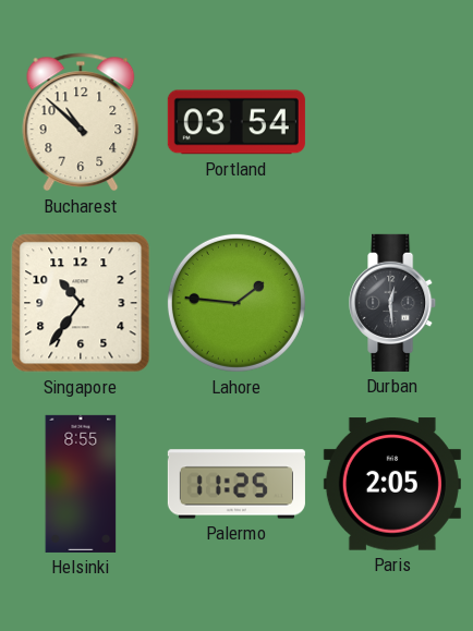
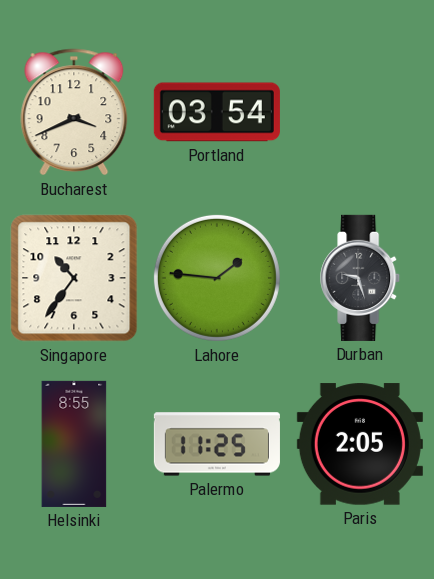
Bucharest: 10:52 -> 3:41 (74, 112)
Durban: 12:29 -> 9:27 (361, 278)
